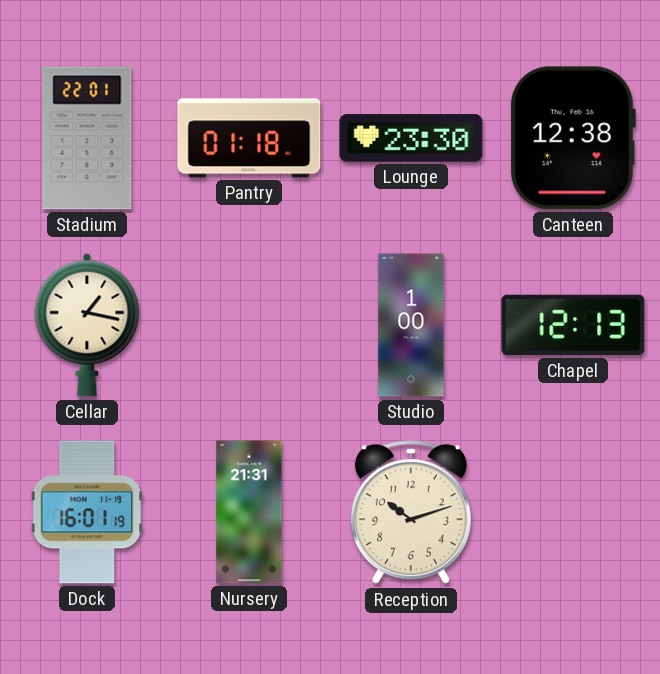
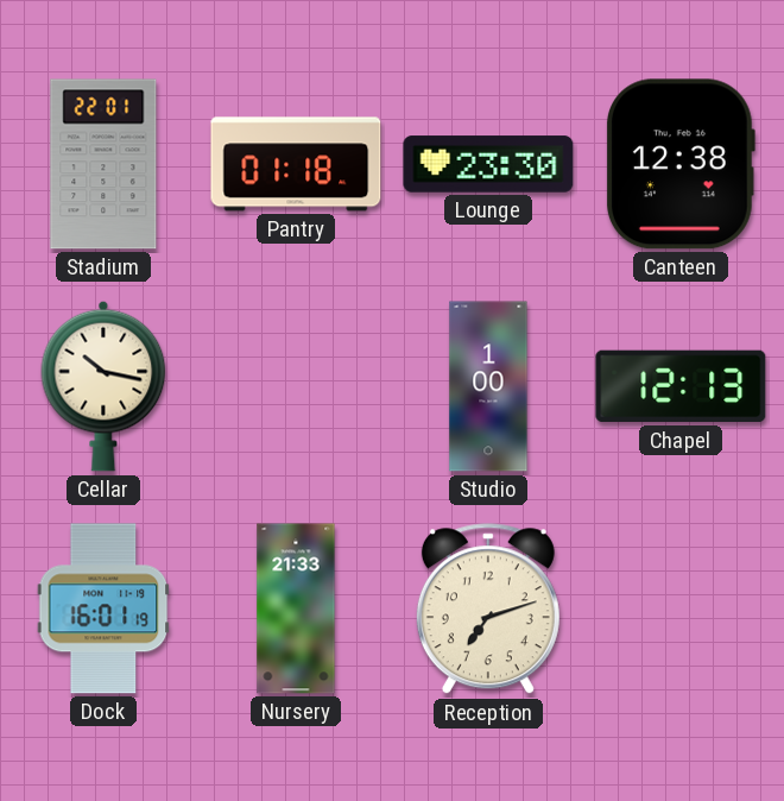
Cellar: 1:17 -> 10:17 (103, 386)
Nursery: 21:31 -> 21:33 (296, 608)
Reception: 10:12 -> 7:12 (488, 610)
